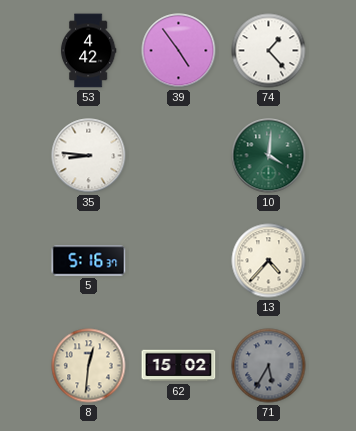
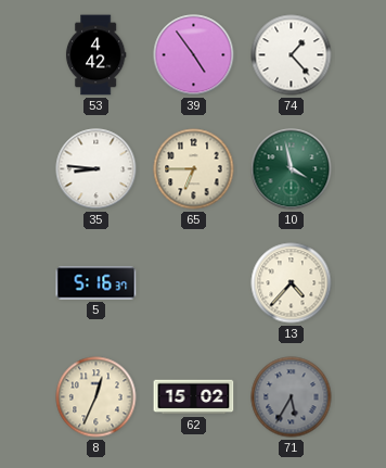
65: none -> 6:45 (194, 169)
10: 4:01 -> 3:58 (292, 169)
8: 12:31 -> 12:34 (97, 397)
